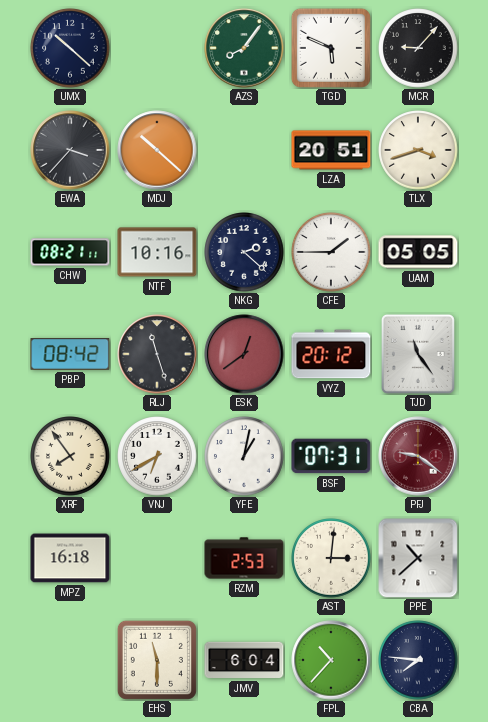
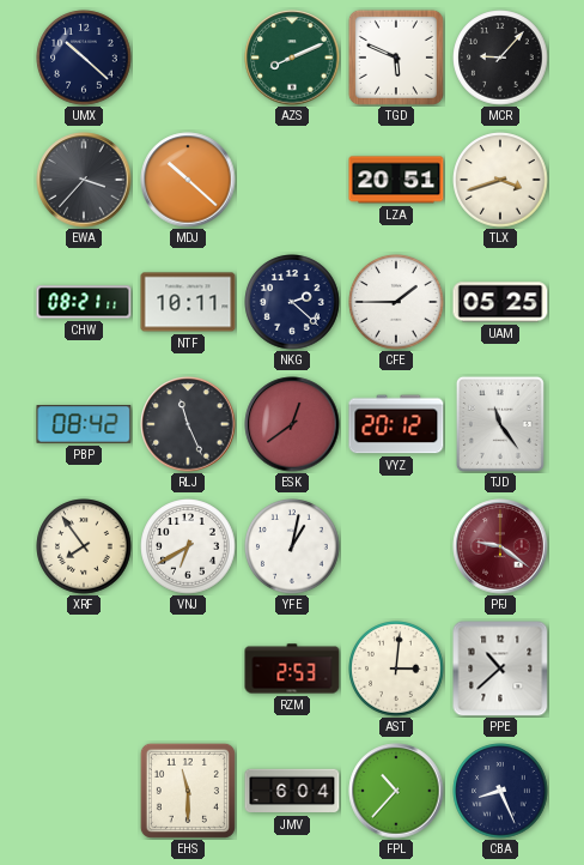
AZS: 8:06 -> 8:11 (292, 58)
NTF: 10:16 -> 10:11 (188, 302)
UAM: 05:05 -> 05:25 (500, 302)
RLJ: 11:27 -> 11:26 (188, 424)
BSF: 07:31 -> none (331, 456)
MPZ: 16:18 -> none (70, 558)
CBA: 7:46 -> 8:26 (500, 791)
